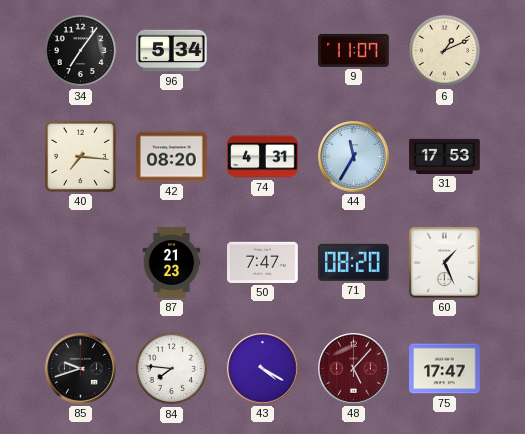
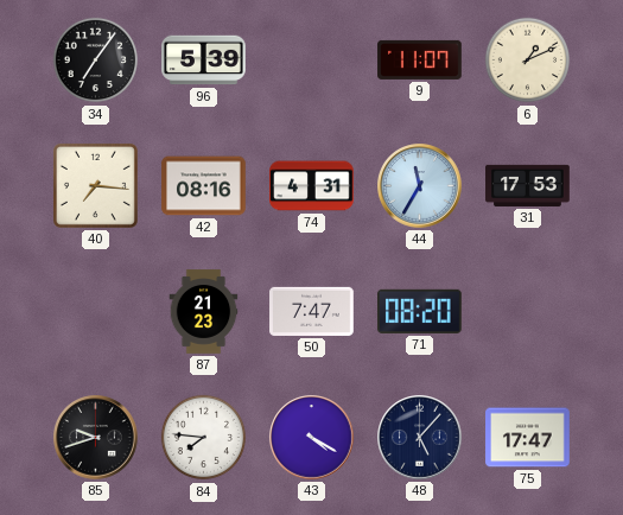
96: 5:34 -> 5:39 (204, 61)
42: 08:20 -> 08:16 (204, 186)
60: 1:26 -> none (444, 262)
48 dial: burgundy -> navy (420, 438)
